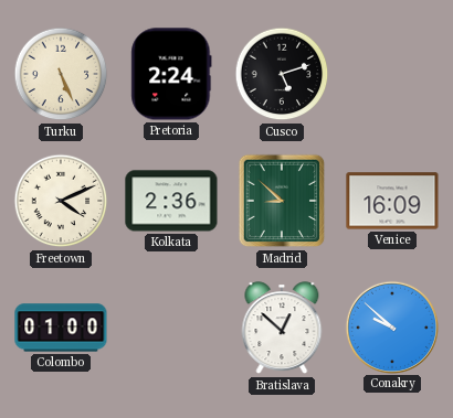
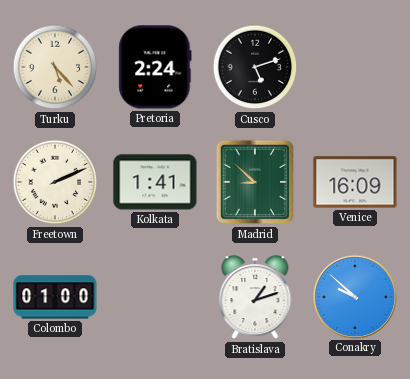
Turku: 5:26 -> 5:23 (55, 67)
Freetown: 4:11 -> 2:11 (55, 182)
Kolkata: 2:36 -> 1:41 (155, 182)
Bratislava: 12:52 -> 1:12 (255, 298)
